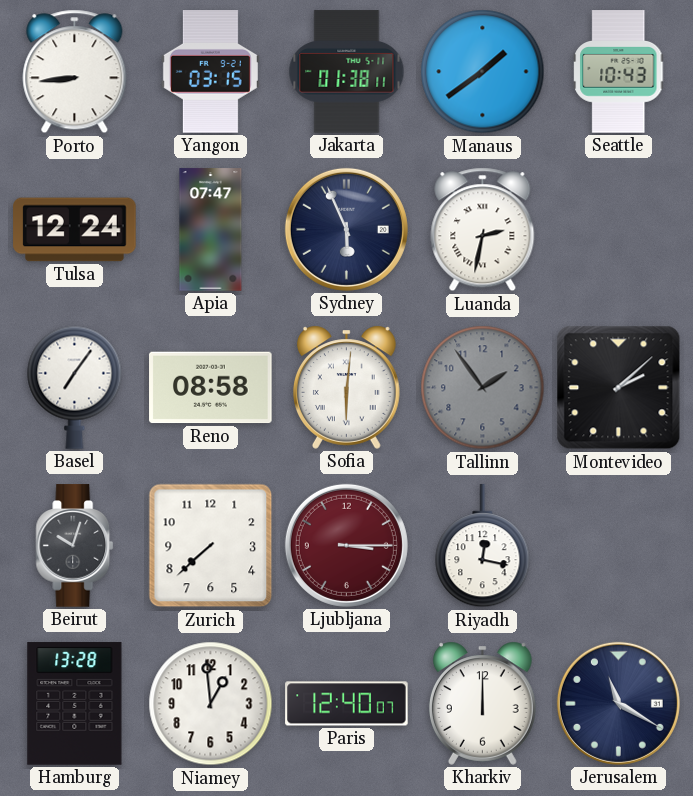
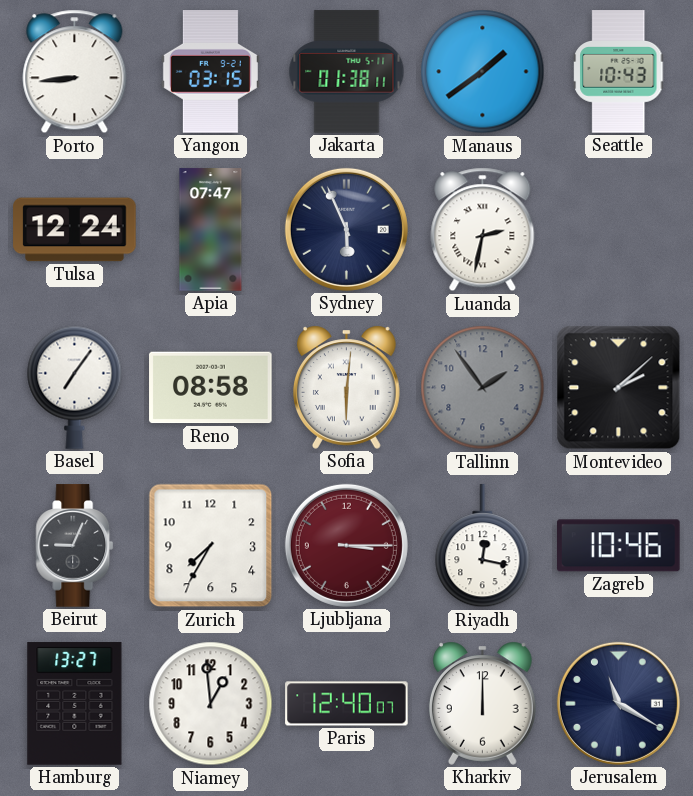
Beirut: 10:03 -> 9:04 (75, 546)
Zurich: 7:38 -> 7:35 (211, 546)
Zagreb: none -> 10:46 (619, 546)
Hamburg: 13:28 -> 13:27 (75, 704)
